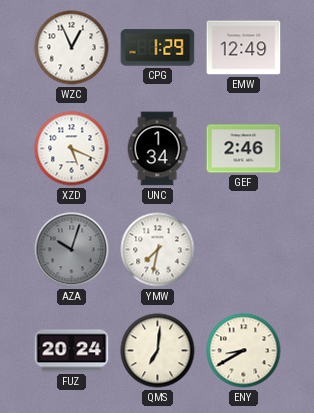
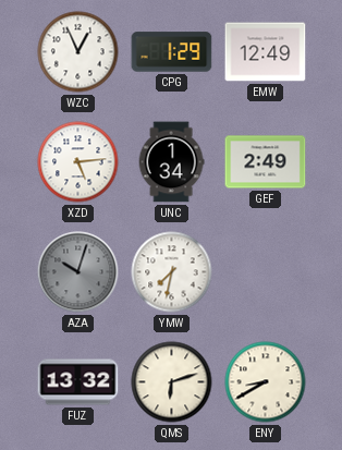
XZD: 5:19 -> 5:14 (78, 162)
GEF: 2:46 -> 2:49 (266, 162)
FUZ: 20:24 -> 13:32 (78, 382)
QMS: 7:01 -> 6:12 (172, 382)
